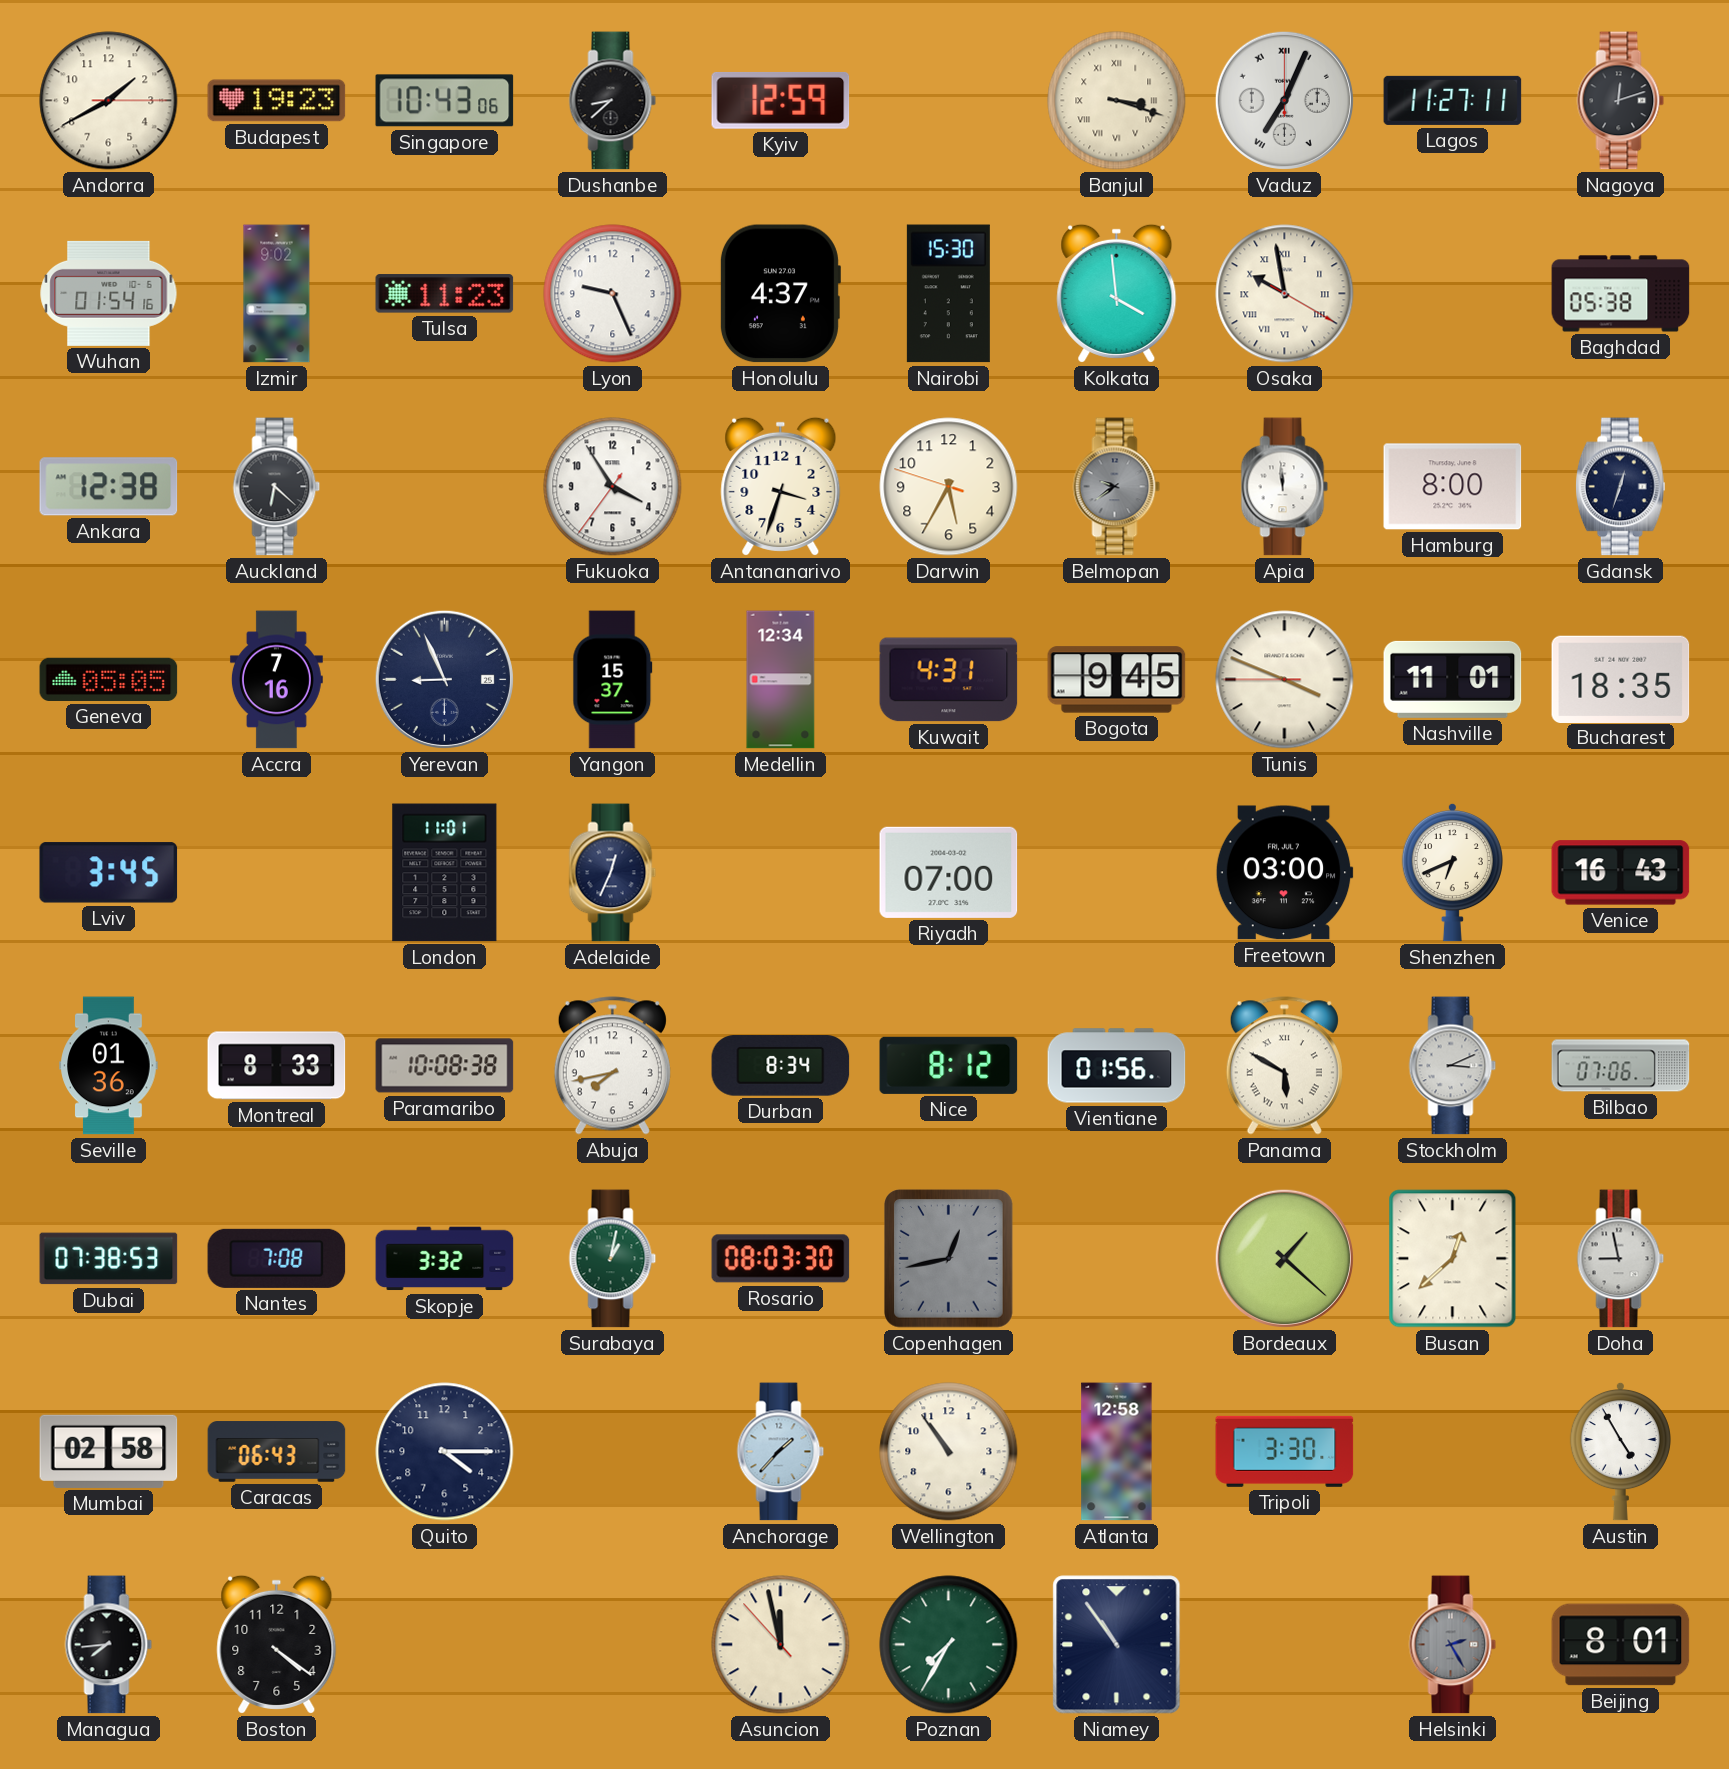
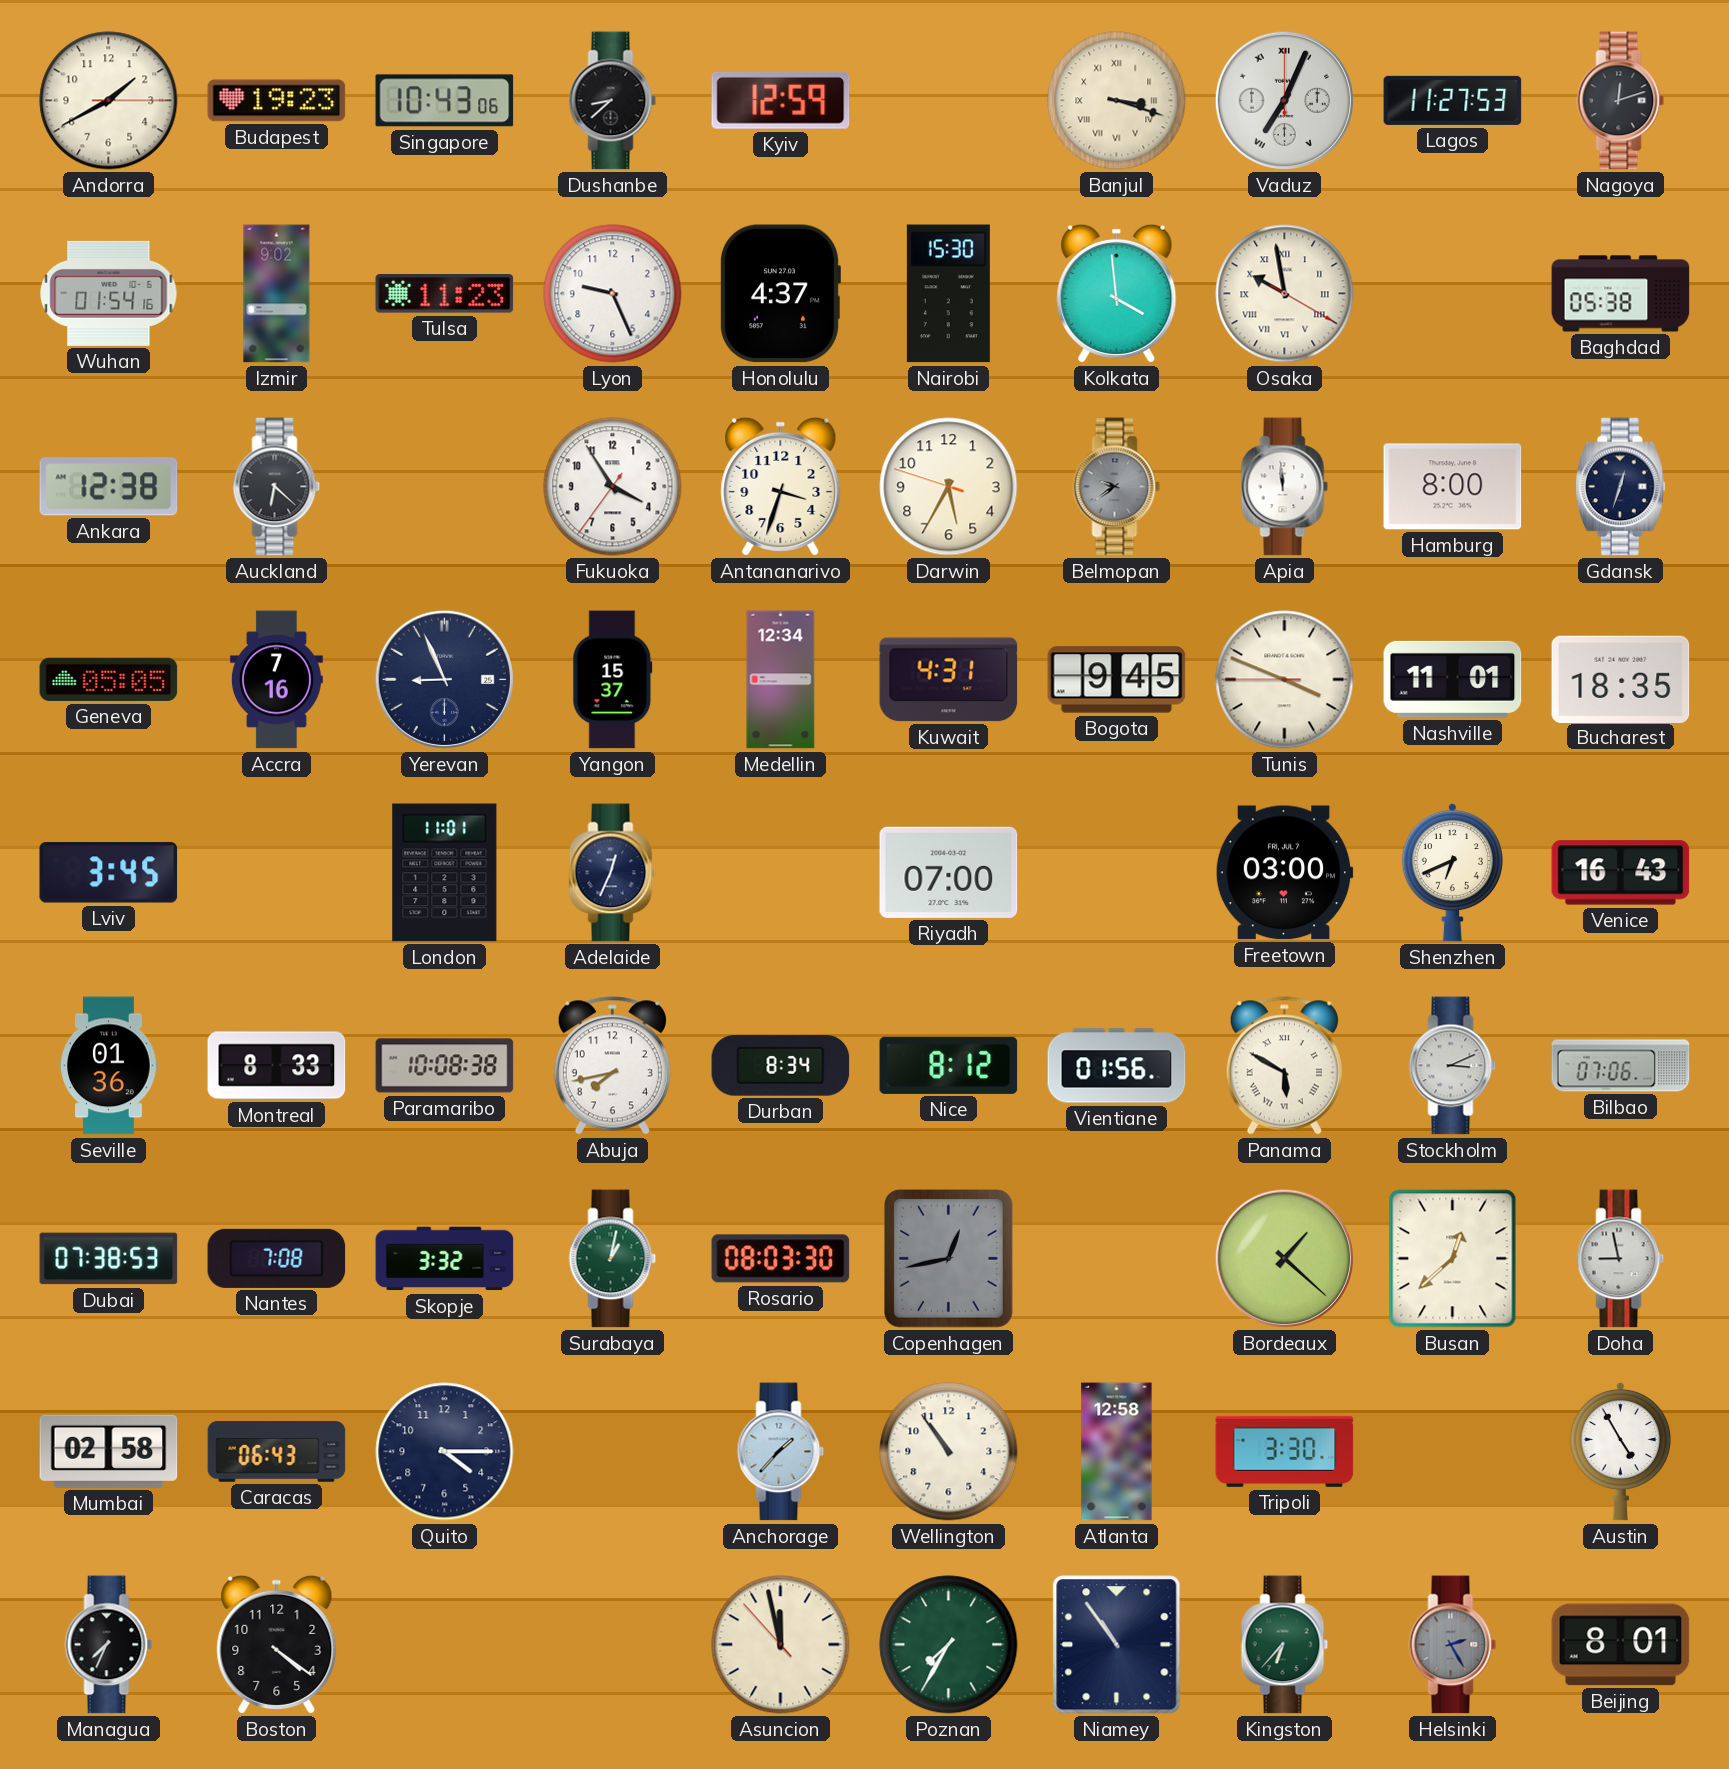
Lagos: 11:27:11 -> 11:27:53 (1453, 100)
Managua: 7:44 -> 7:34 (109, 1645)
Kingston: none -> 6:37 (1285, 1645)
